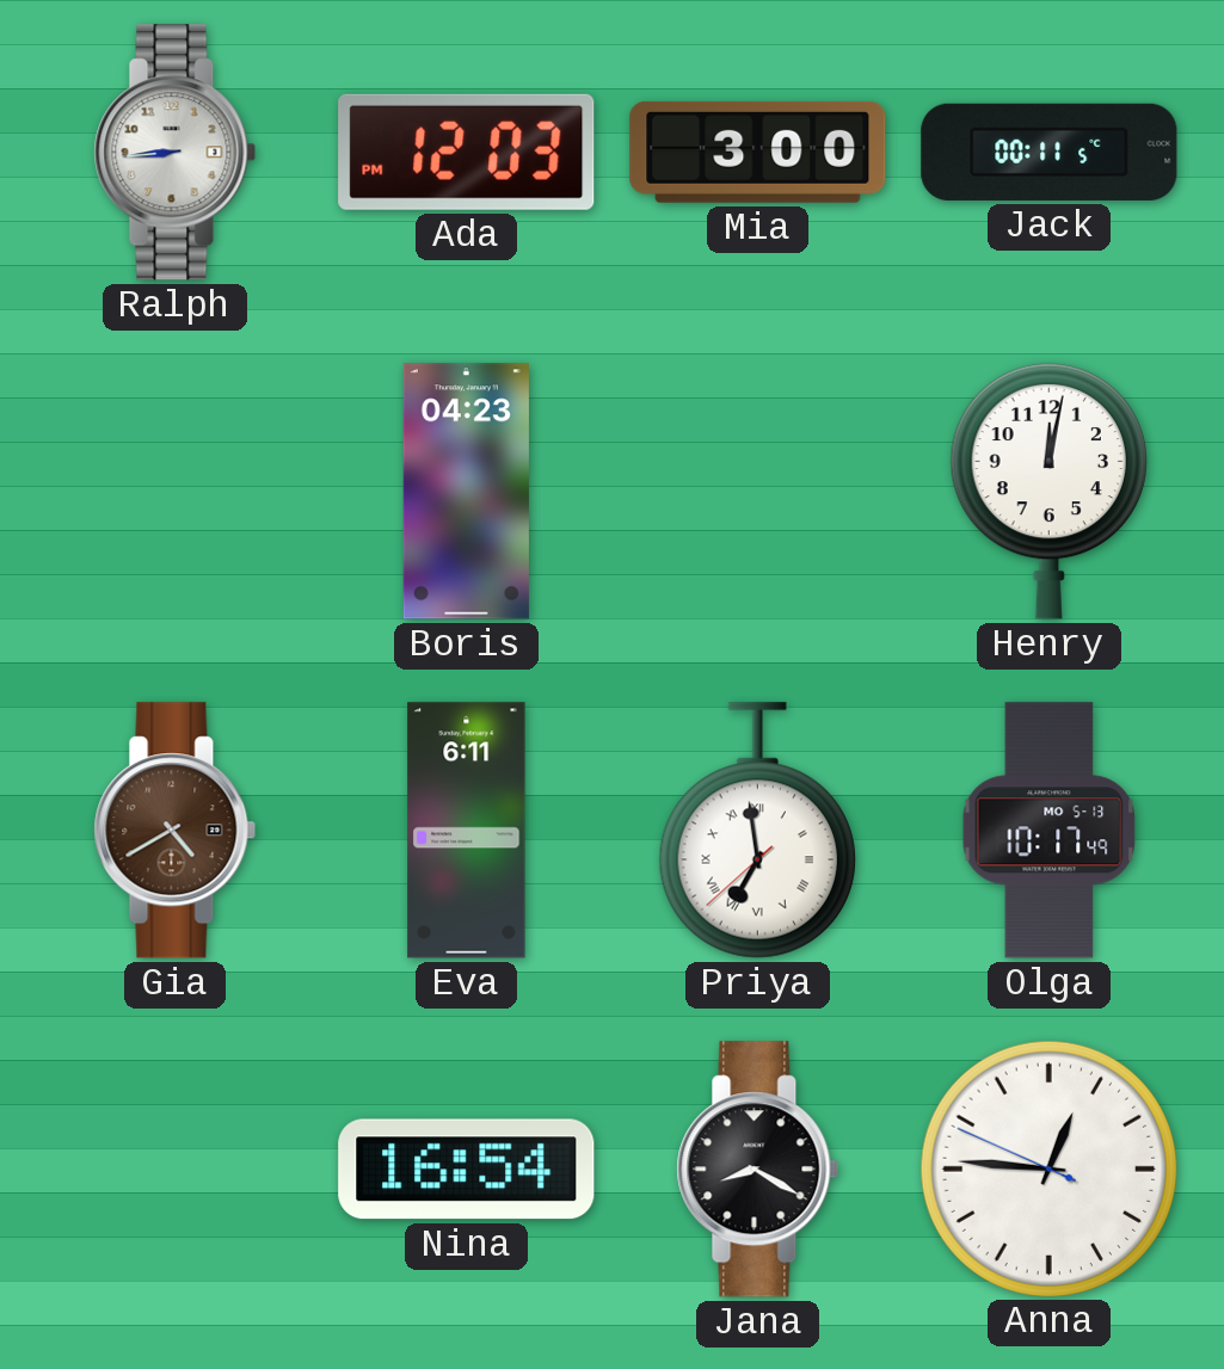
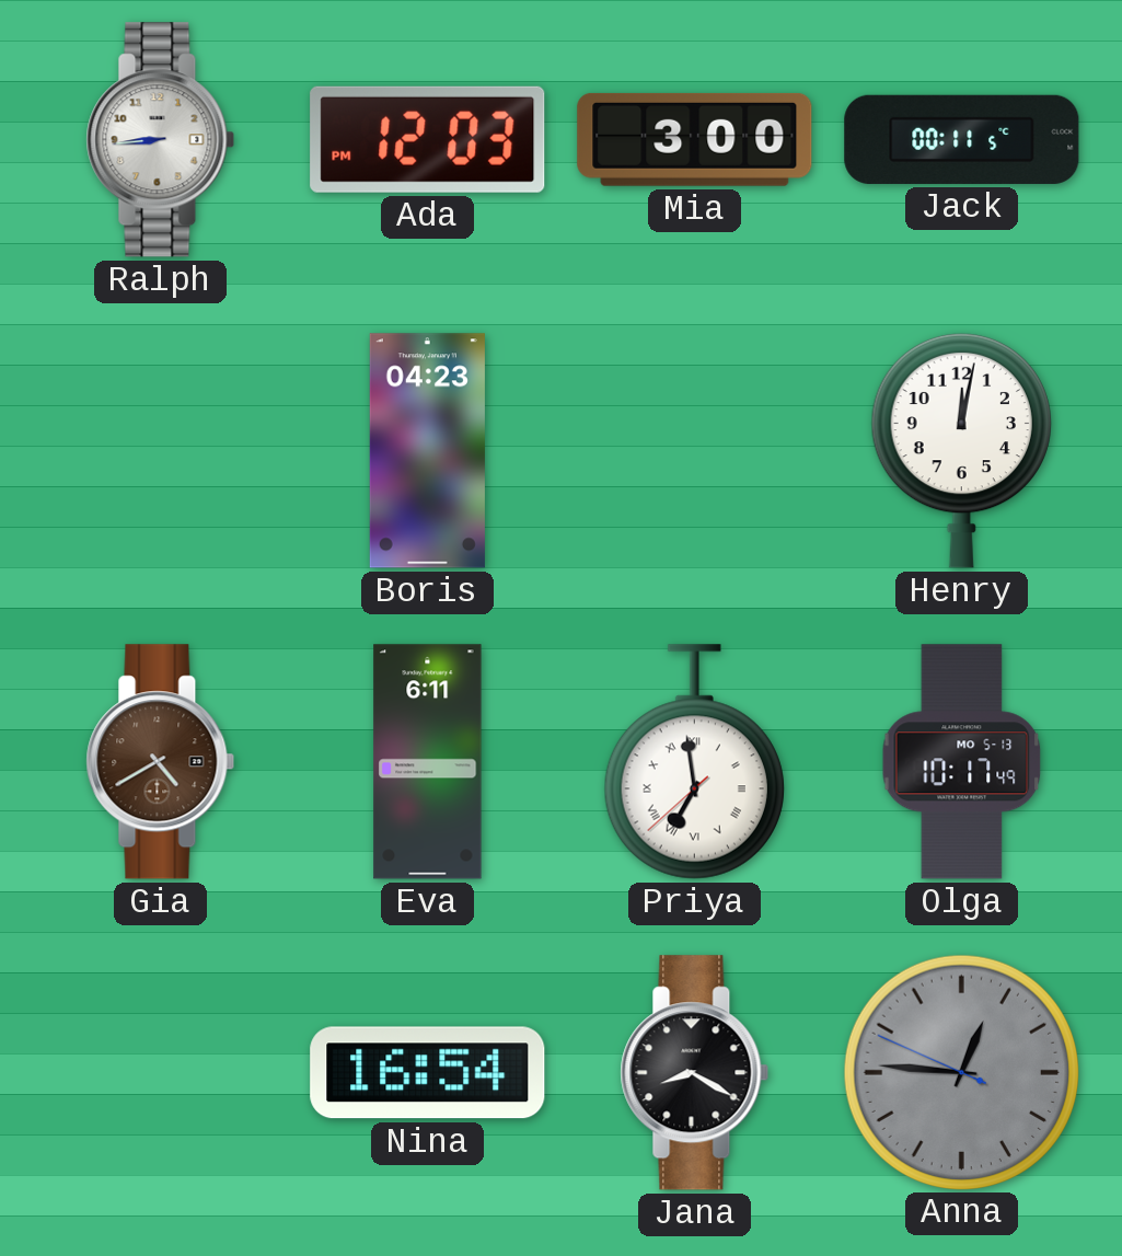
Anna dial: white -> grey (961, 1072)
